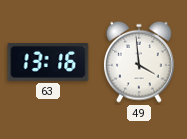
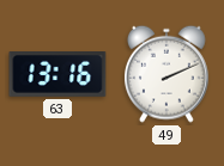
49: 3:59 -> 2:11 (167, 74)
